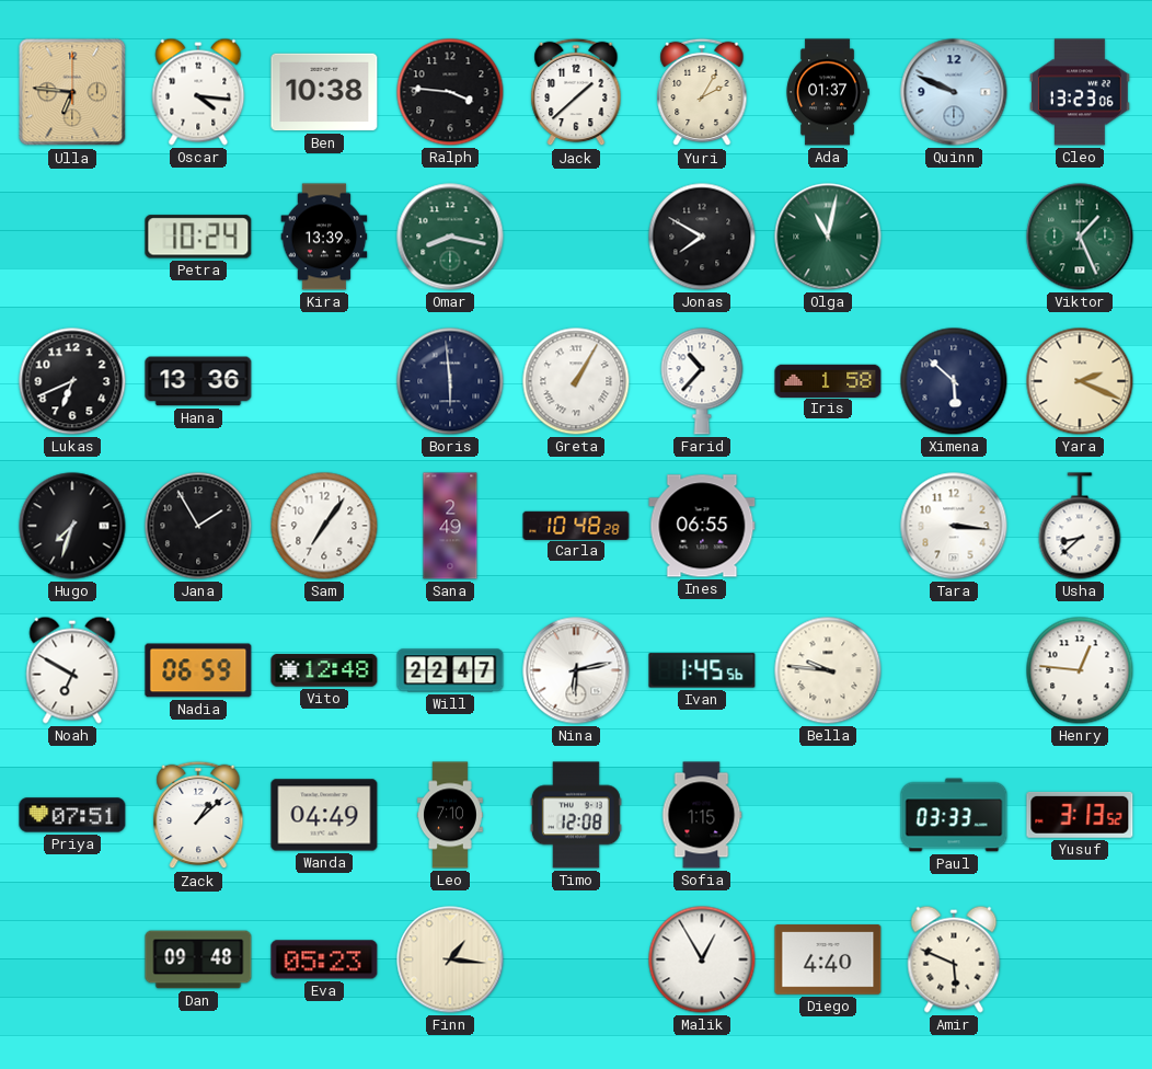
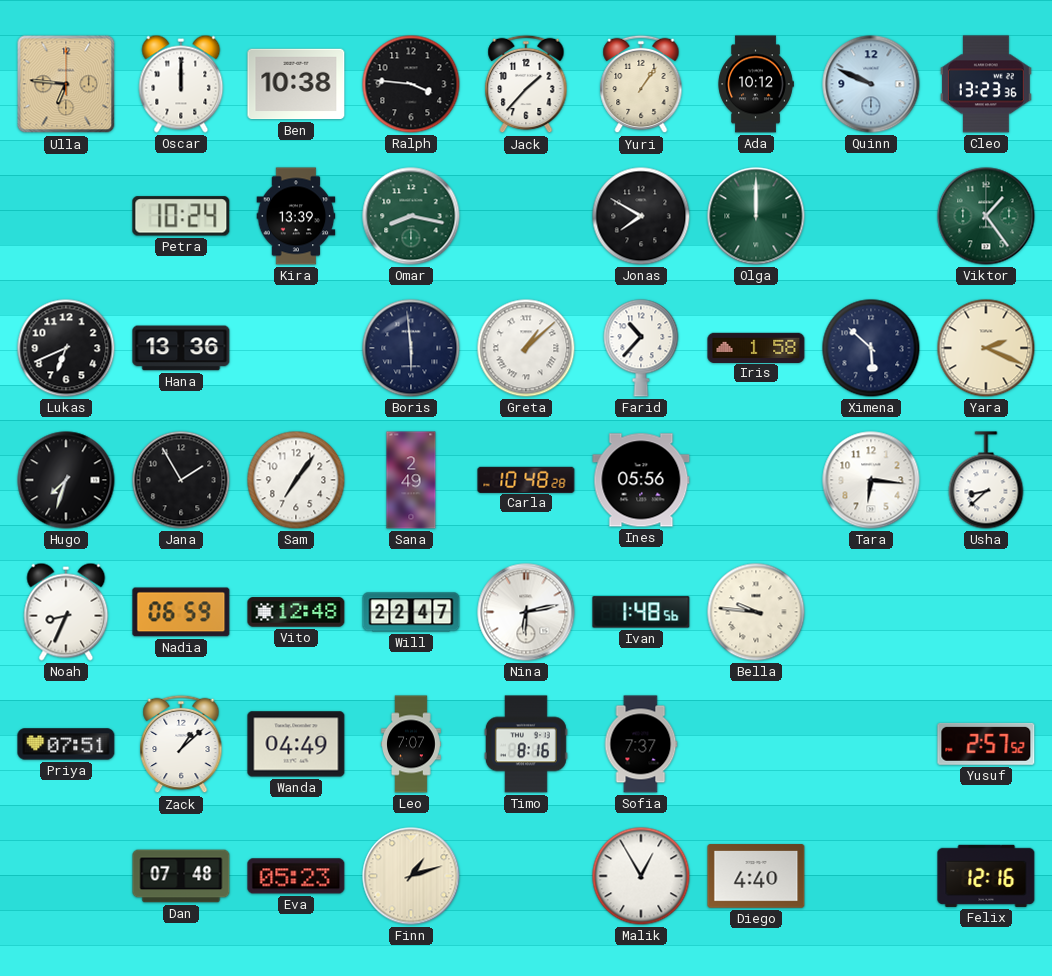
Oscar: 4:16 -> 12:00 (181, 84)
Jack: 1:38 -> 1:37 (526, 84)
Yuri: 2:05 -> 1:06 (641, 84)
Ada: 01:37 -> 10:12 (756, 84)
Cleo: 13:23:06 -> 13:23:36 (986, 84)
Olga: 11:02 -> 12:00 (756, 216)
Viktor: 1:26 -> 1:24 (986, 216)
Greta: 1:05 -> 1:08 (526, 348)
Ines: 06:55 -> 05:56 (641, 480)
Tara: 3:16 -> 6:16 (871, 480)
Noah: 6:50 -> 8:34 (66, 612)
Ivan: 1:45 -> 1:48 (641, 612)
Henry: 12:46 -> none (1080, 670)
Leo: 7:10 -> 7:07 (411, 744)
Timo: 12:08 -> 8:16 (526, 744)
Sofia: 1:15 -> 7:37 (641, 744)
Paul: 03:33 -> none (954, 815)
Yusuf: 3:13 -> 2:57 (986, 744)
Dan: 09:48 -> 07:48 (181, 876)
Finn: 1:16 -> 1:12 (411, 876)
Amir: 5:49 -> none (954, 959)
Felix: none -> 12:16 (986, 876)
